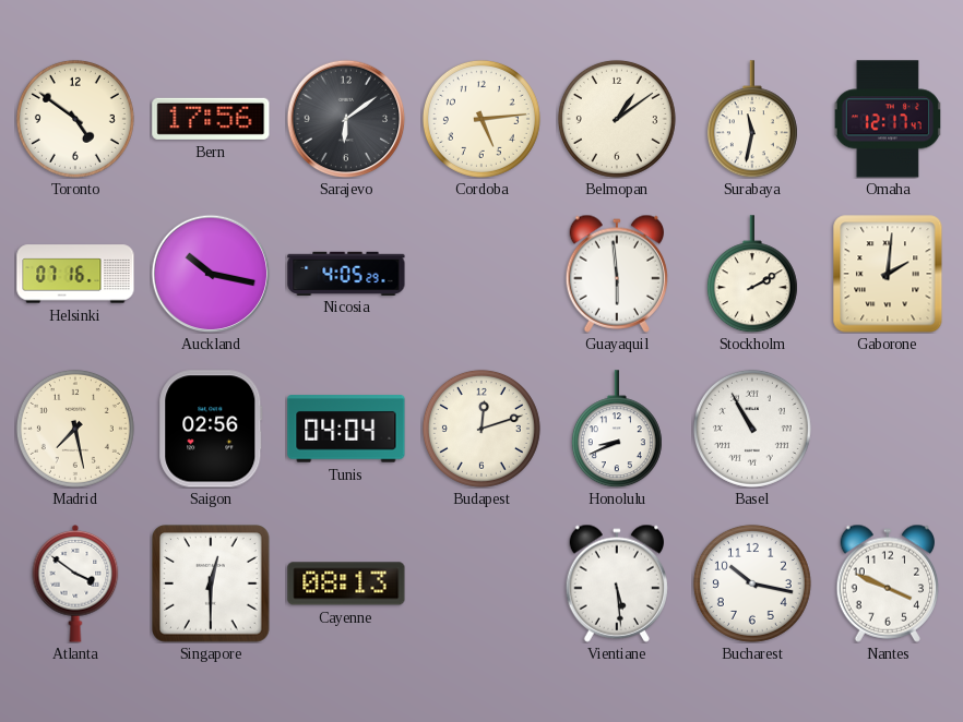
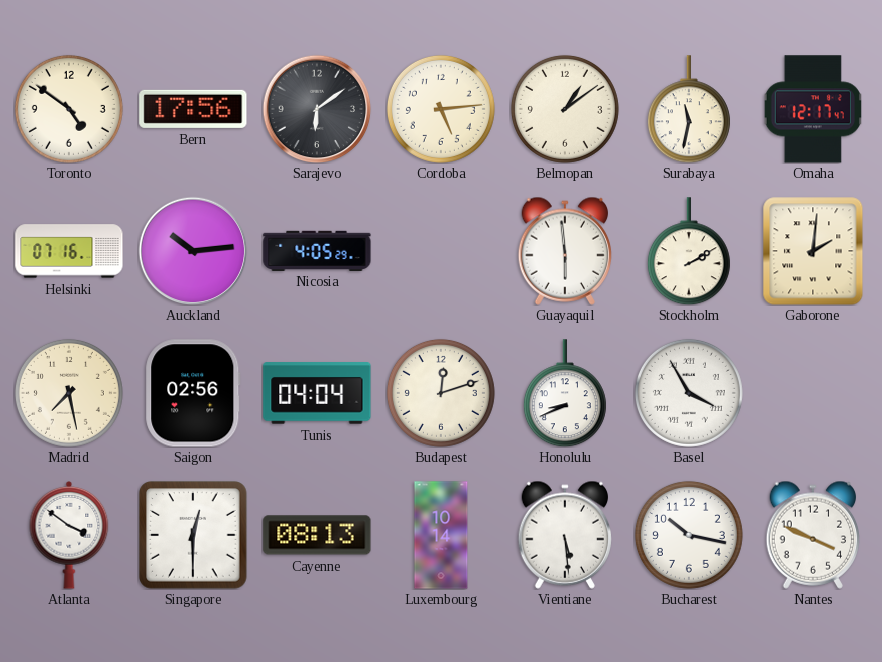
Auckland: 10:17 -> 10:14 (193, 251)
Basel: 10:55 -> 3:55 (689, 393)
Luxembourg: none -> 10:14 (441, 535)
